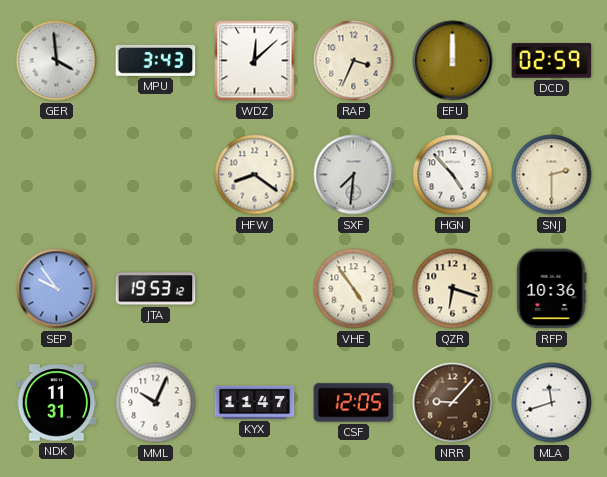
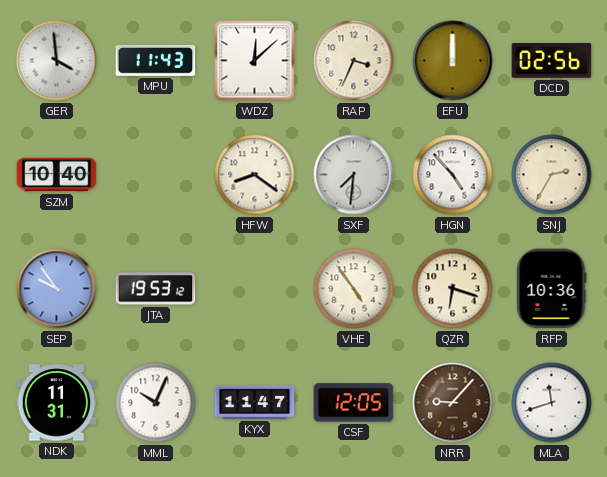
MPU: 3:43 -> 11:43 (156, 60)
DCD: 02:59 -> 02:56 (552, 61)
SZM: none -> 10:40 (57, 175)
SNJ: 2:30 -> 2:35 (552, 175)
